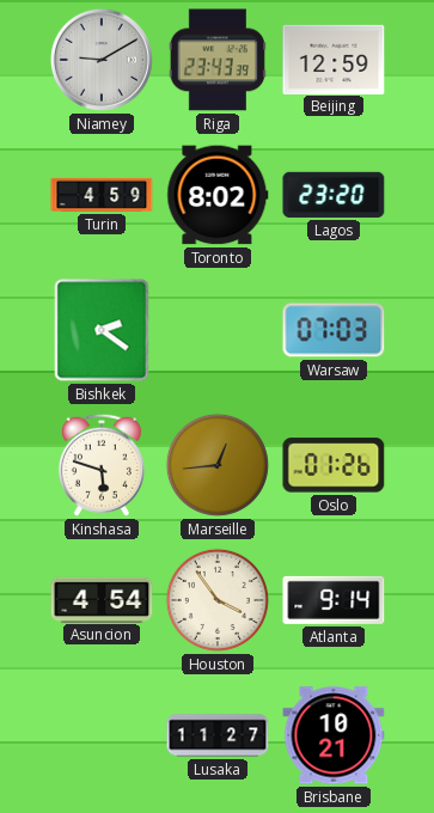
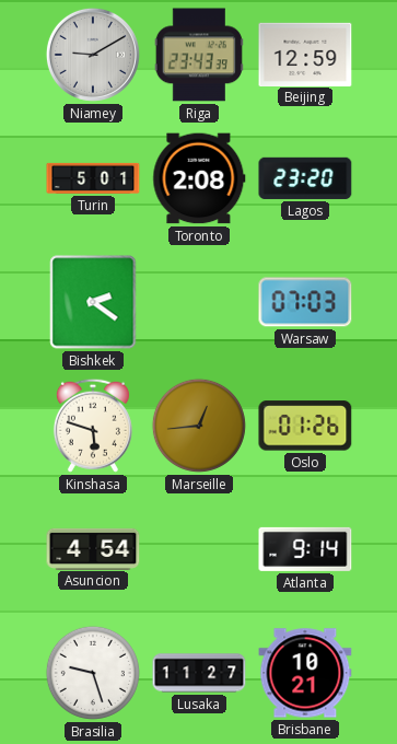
Turin: 4:59 -> 5:01 (93, 178)
Toronto: 8:02 -> 2:08 (199, 178)
Houston: 3:54 -> none (218, 600)
Brasilia: none -> 9:27 (93, 673)
